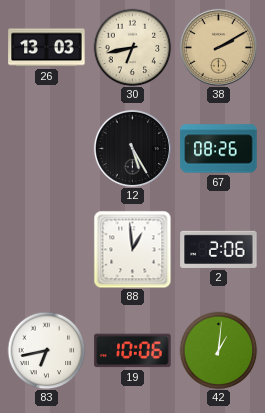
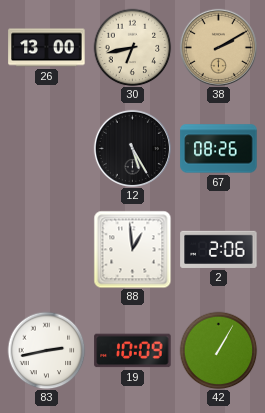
26: 13:03 -> 13:00 (47, 48)
83: 6:43 -> 2:43 (46, 350)
19: 10:06 -> 10:09 (133, 351)
42: 1:01 -> 1:05 (218, 350)
